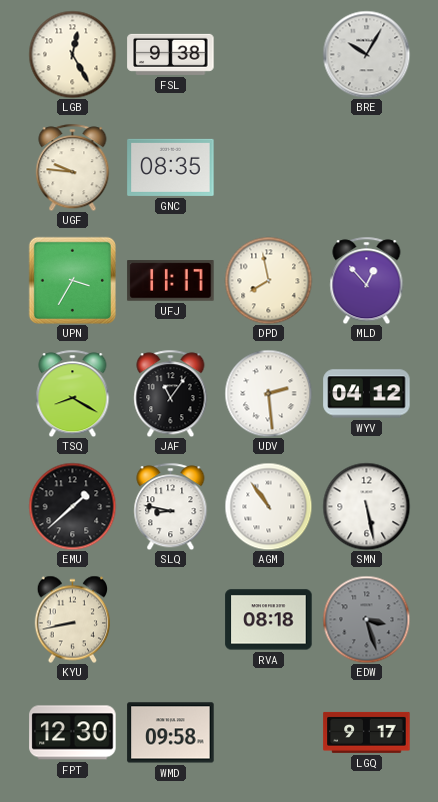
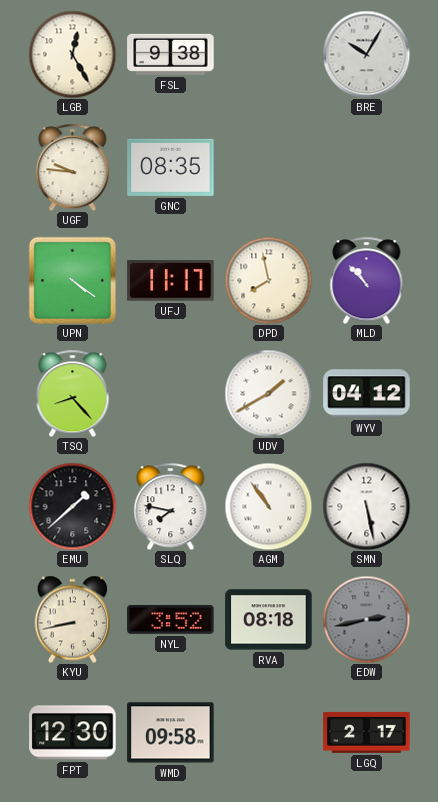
UPN: 3:35 -> 4:21 (72, 280)
MLD: 12:53 -> 10:53 (367, 280)
TSQ: 8:20 -> 8:23 (73, 393)
JAF: 11:06 -> none (171, 393)
UDV: 2:29 -> 1:40 (268, 393)
SLQ: 8:47 -> 7:47 (171, 506)
NYL: none -> 3:52 (171, 619)
EDW: 3:27 -> 2:43 (366, 619)
LGQ: 9:17 -> 2:17 (367, 732)
